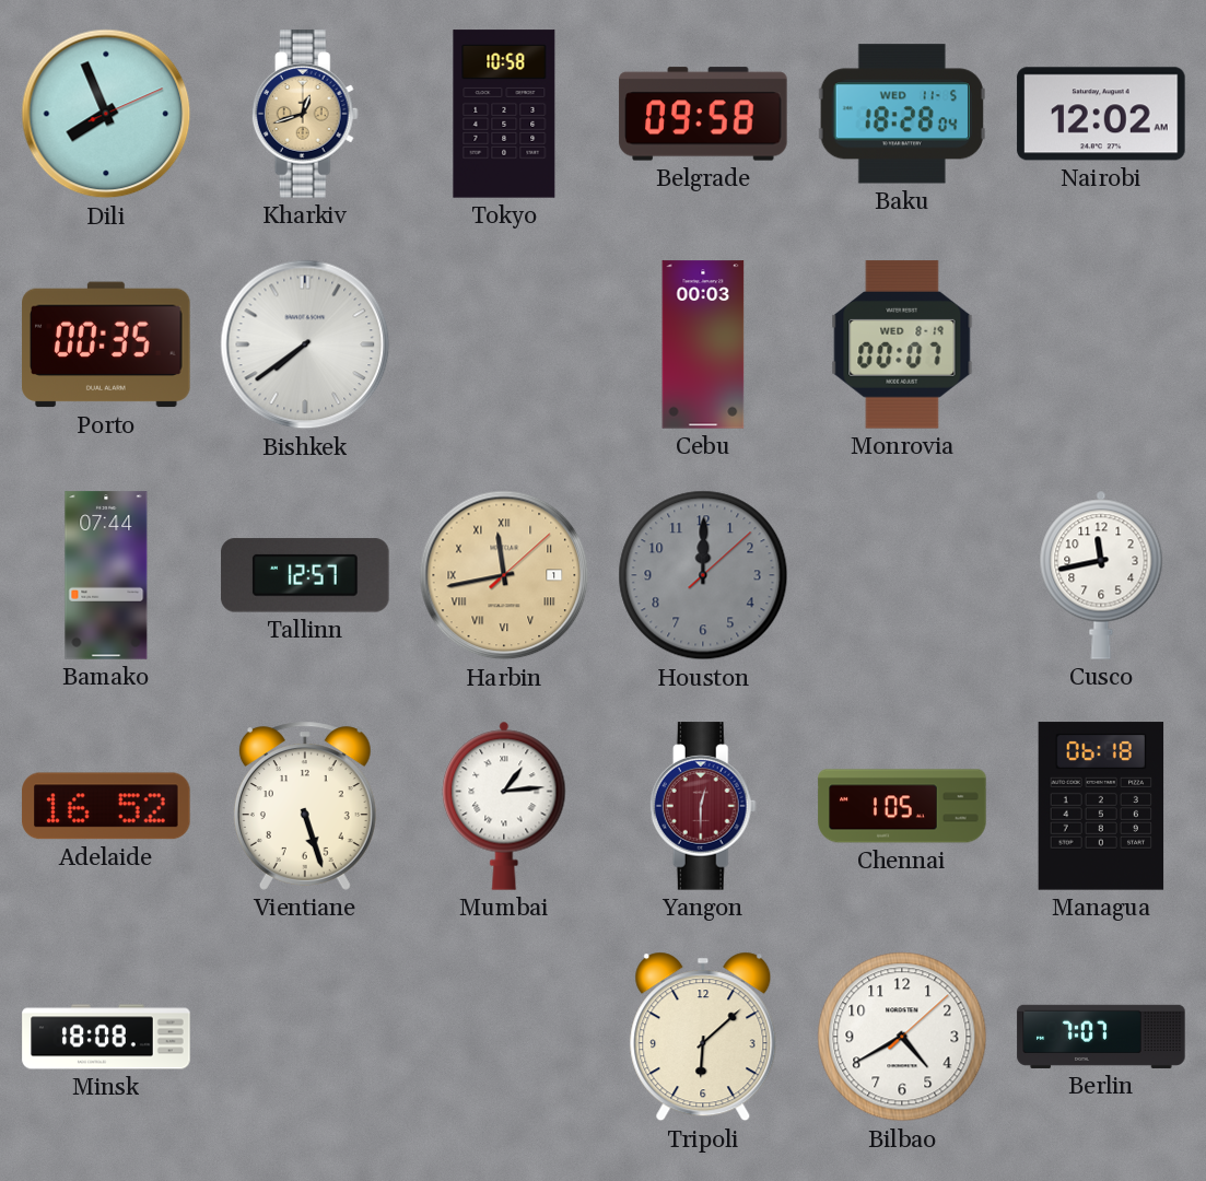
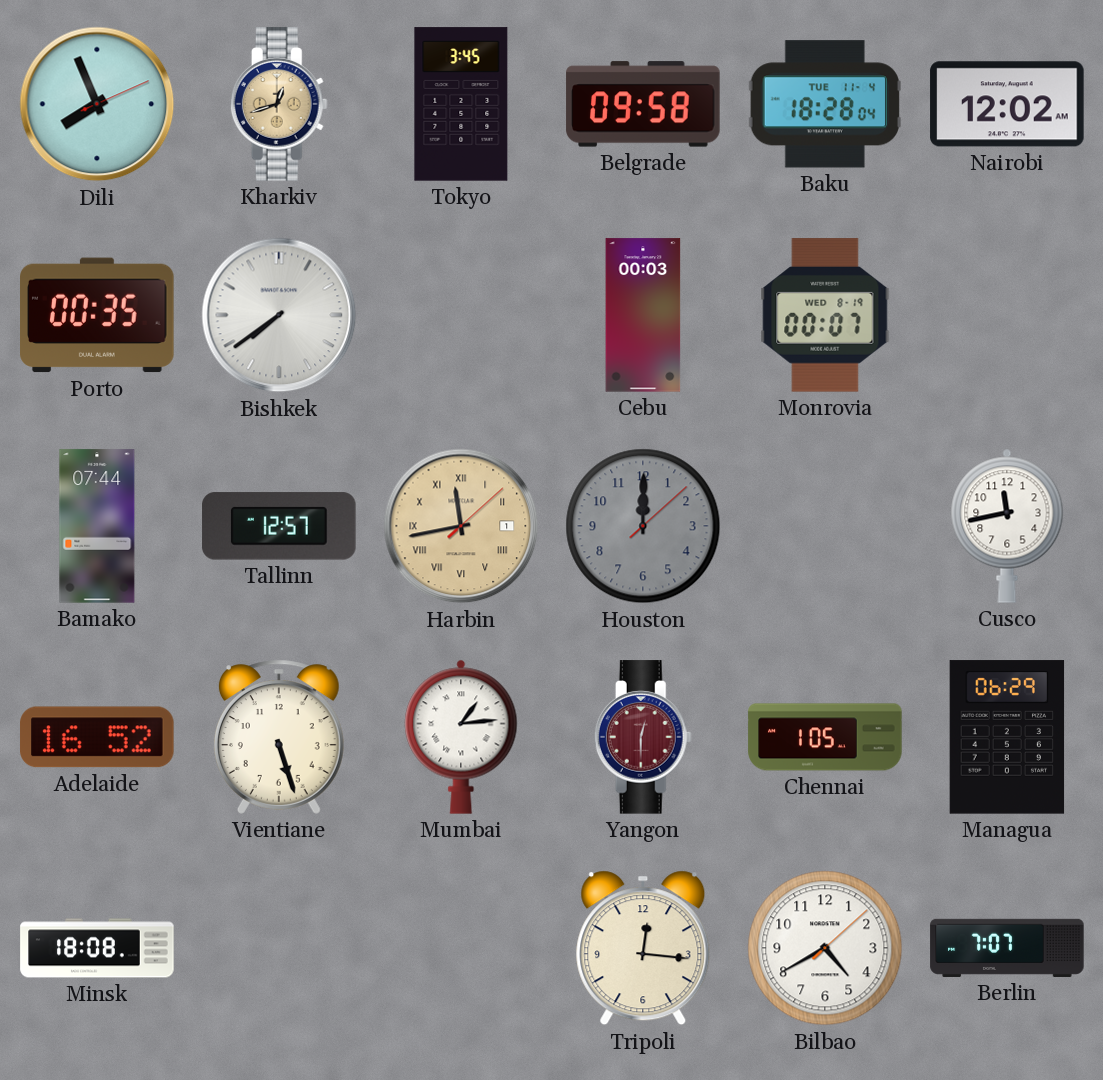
Tokyo: 10:58 -> 3:45 (461, 104)
Baku date: WED 11-5 -> TUE 11-4 (825, 104)
Managua: 06:18 -> 06:29 (1007, 737)
Tripoli: 6:08 -> 12:16 (643, 948)
